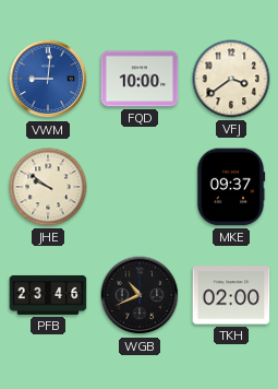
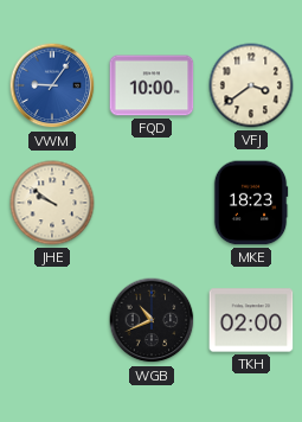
VWM: 9:01 -> 9:06 (52, 85)
MKE: 09:37 -> 18:23 (251, 203)
PFB: 23:46 -> none (48, 295)
